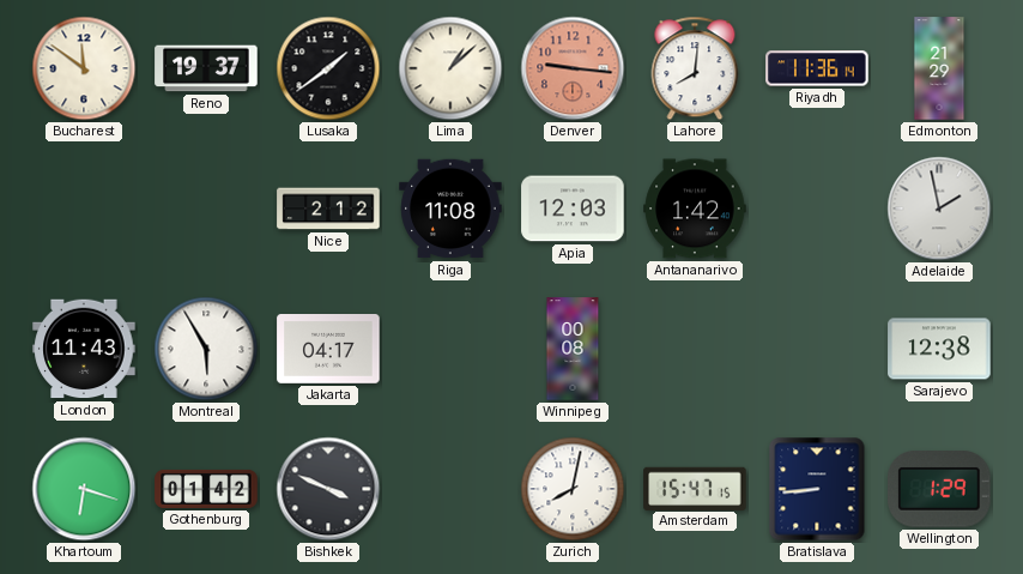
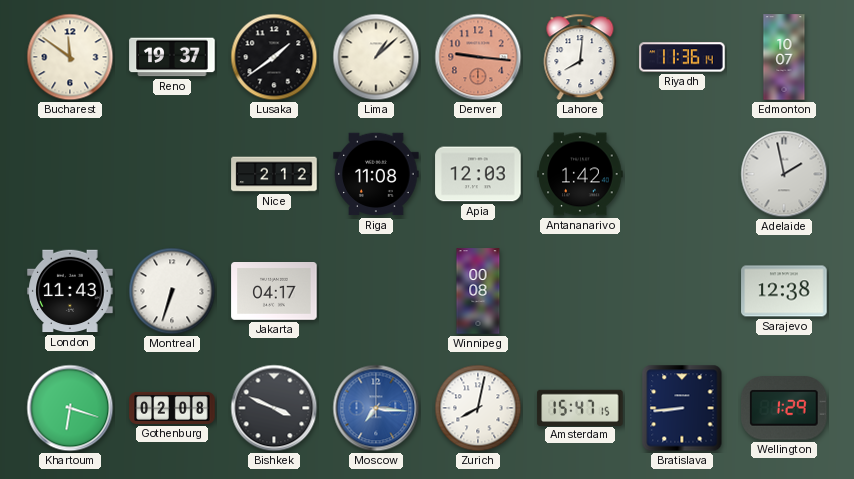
Edmonton: 21:29 -> 10:07 (784, 57)
Montreal: 5:55 -> 6:33 (172, 291)
Gothenburg: 01:42 -> 02:08 (172, 408)
Moscow: none -> 7:16 (376, 408)
